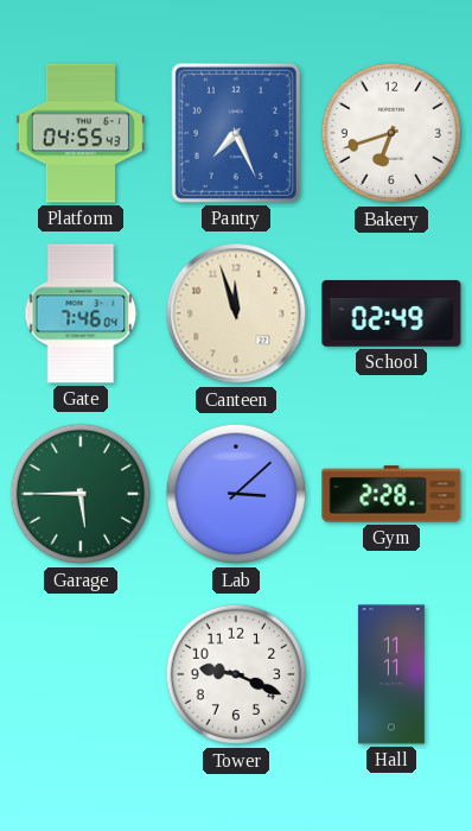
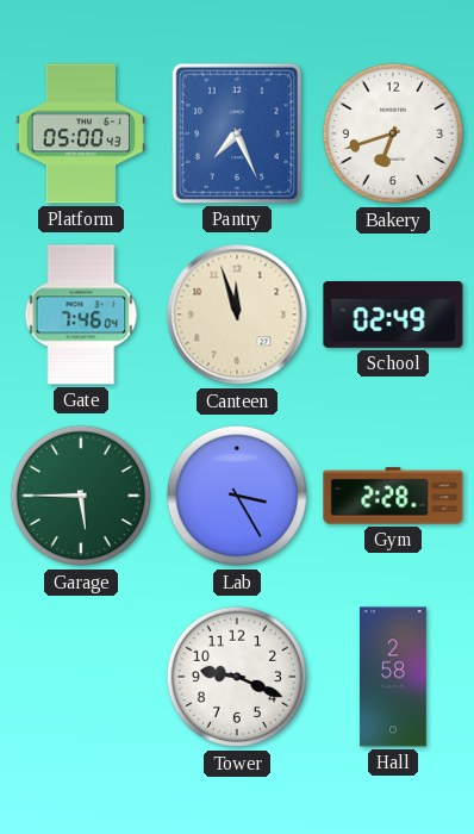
Platform: 04:55 -> 05:00 (81, 133)
Lab: 3:08 -> 3:25 (237, 496)
Hall: 11:11 -> 2:58 (393, 677)
